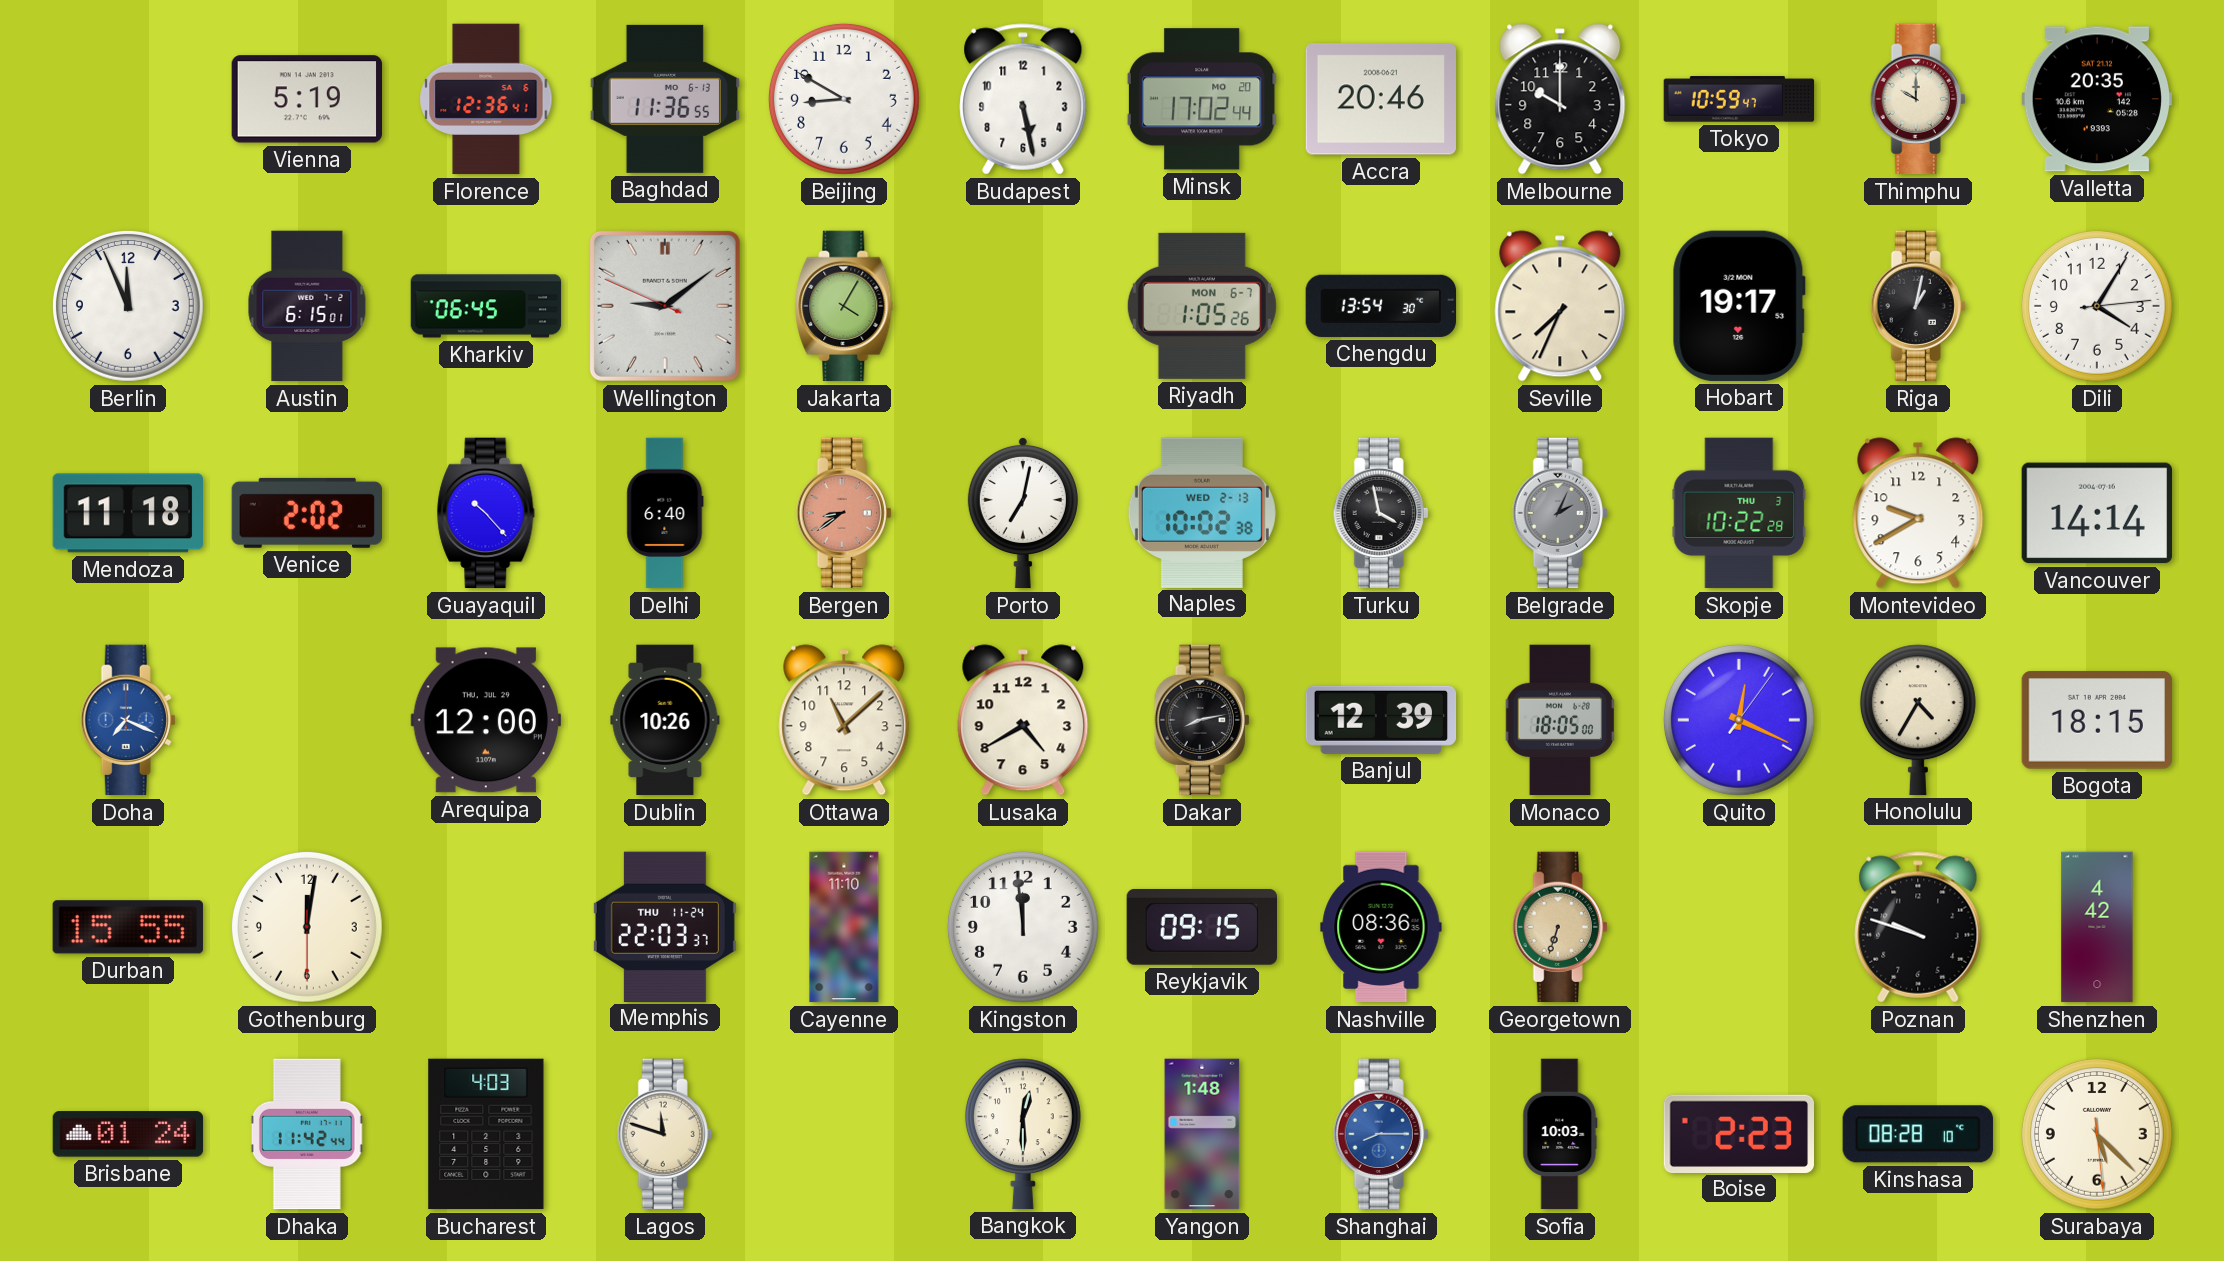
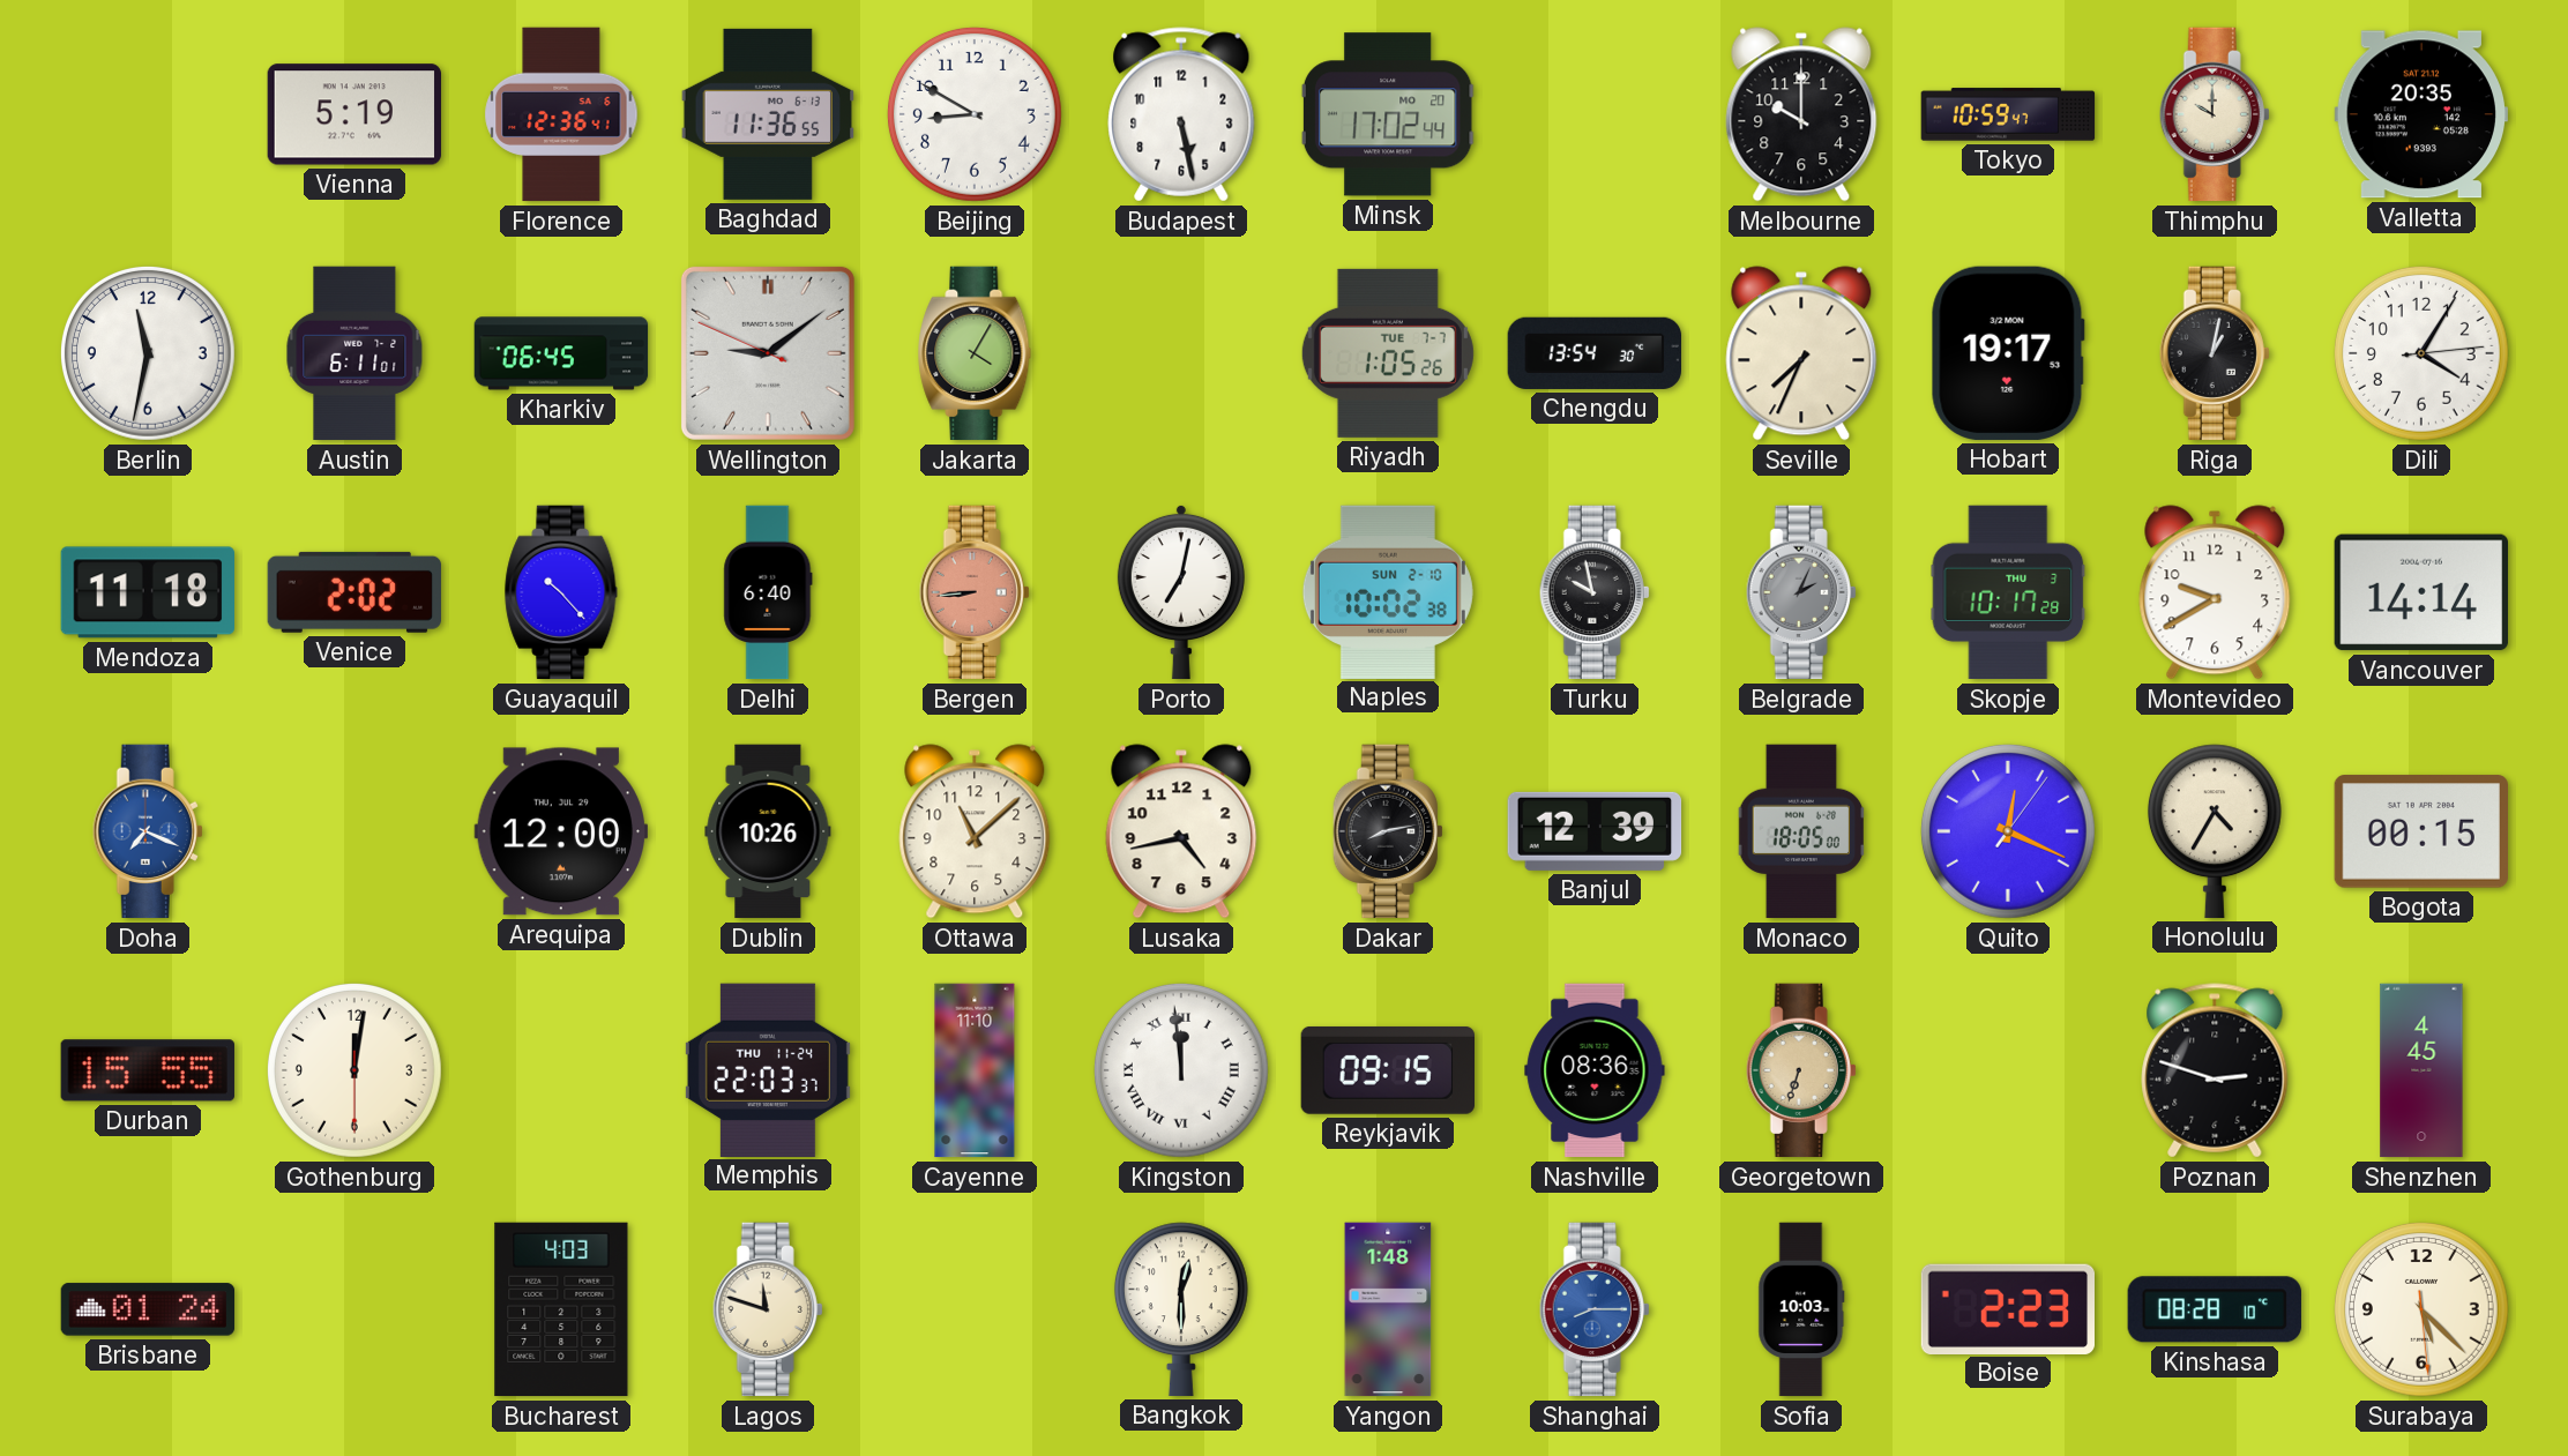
Accra: 20:46 -> none (1380, 99)
Berlin: 11:56 -> 11:32 (148, 353)
Austin: 6:15 -> 6:11 (354, 353)
Riyadh date: MON 6-7 -> TUE 7-7 (1388, 353)
Bergen: 8:39 -> 8:44 (975, 592)
Naples date: WED 2-13 -> SUN 2-10 (1388, 591)
Turku: 3:58 -> 9:58 (1595, 592)
Skopje: 10:22 -> 10:17 (2008, 592)
Lusaka: 4:40 -> 4:43 (1181, 831)
Bogota: 18:15 -> 00:15 (2420, 831)
Kingston numerals: Arabic -> Roman (1181, 1070)
Poznan: 9:48 -> 2:48 (2215, 1070)
Shenzhen: 4:42 -> 4:45 (2421, 1070)
Dhaka: 11:42 -> none (307, 1134)
